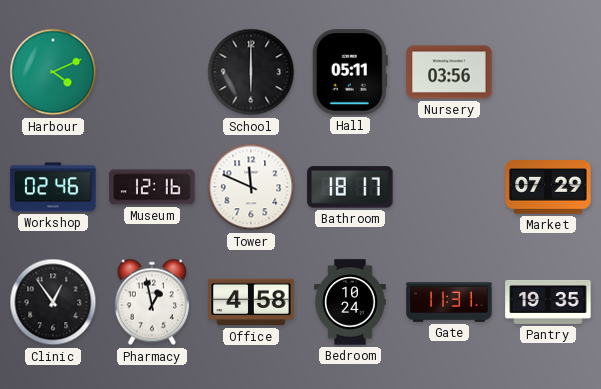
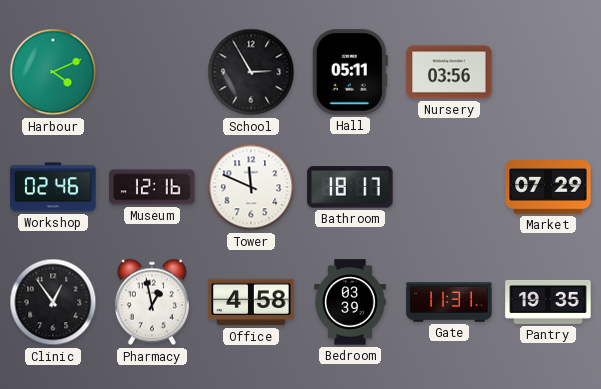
School: 6:00 -> 2:55 (251, 72)
Bedroom: 10:24 -> 03:39 (350, 302)
